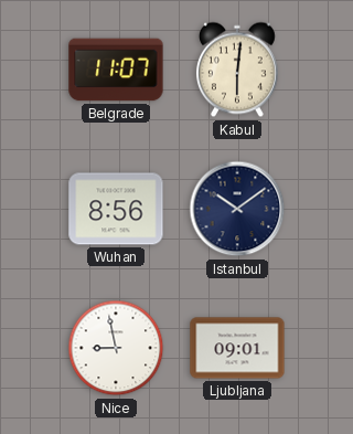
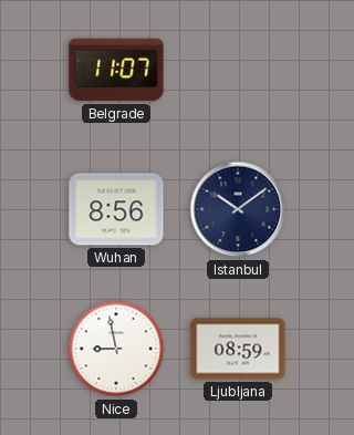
Kabul: 6:01 -> none (237, 70)
Ljubljana: 09:01 -> 08:59 (238, 349)
